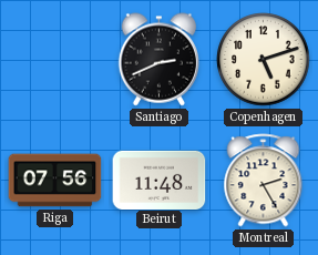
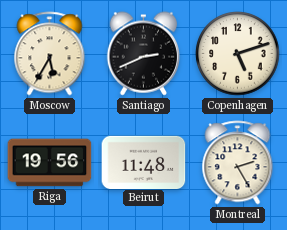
Moscow: none -> 5:35 (50, 54)
Riga: 07:56 -> 19:56 (50, 163)
